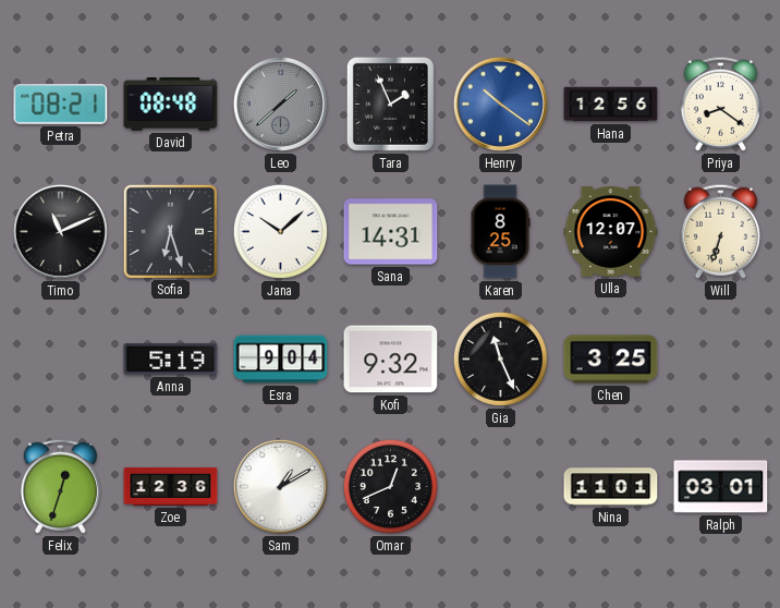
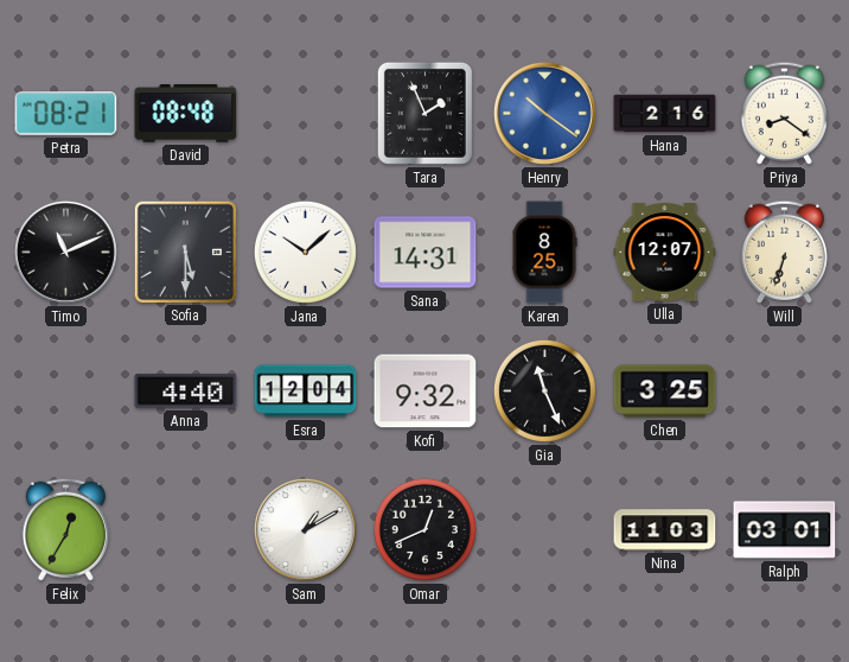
Leo: 1:38 -> none (280, 104)
Hana: 12:56 -> 2:16 (665, 114)
Sofia: 6:27 -> 5:30 (185, 252)
Anna: 5:19 -> 4:40 (186, 392)
Esra: 9:04 -> 12:04 (306, 392)
Felix: 12:33 -> 12:35 (65, 529)
Zoe: 12:36 -> none (171, 486)
Nina: 11:01 -> 11:03 (665, 530)
